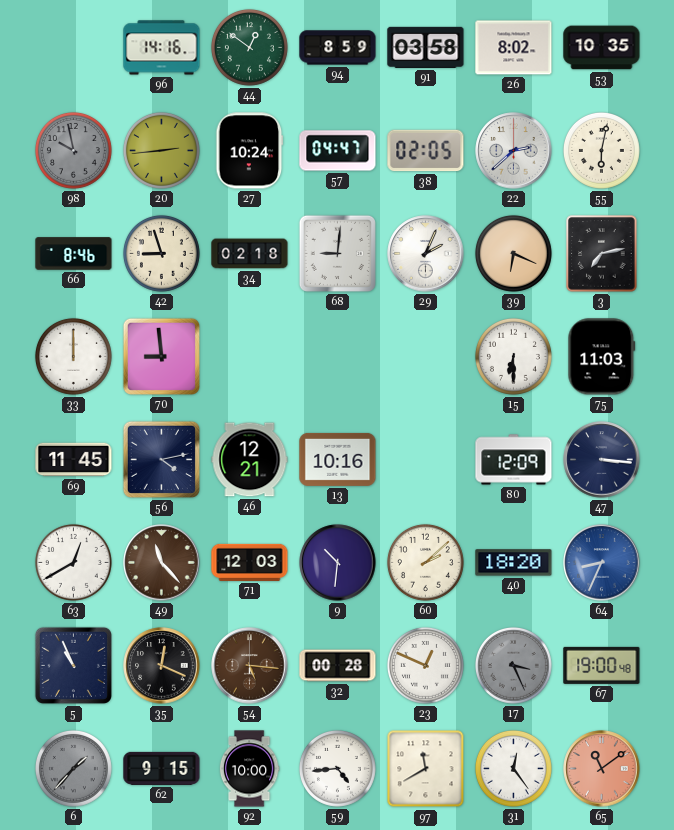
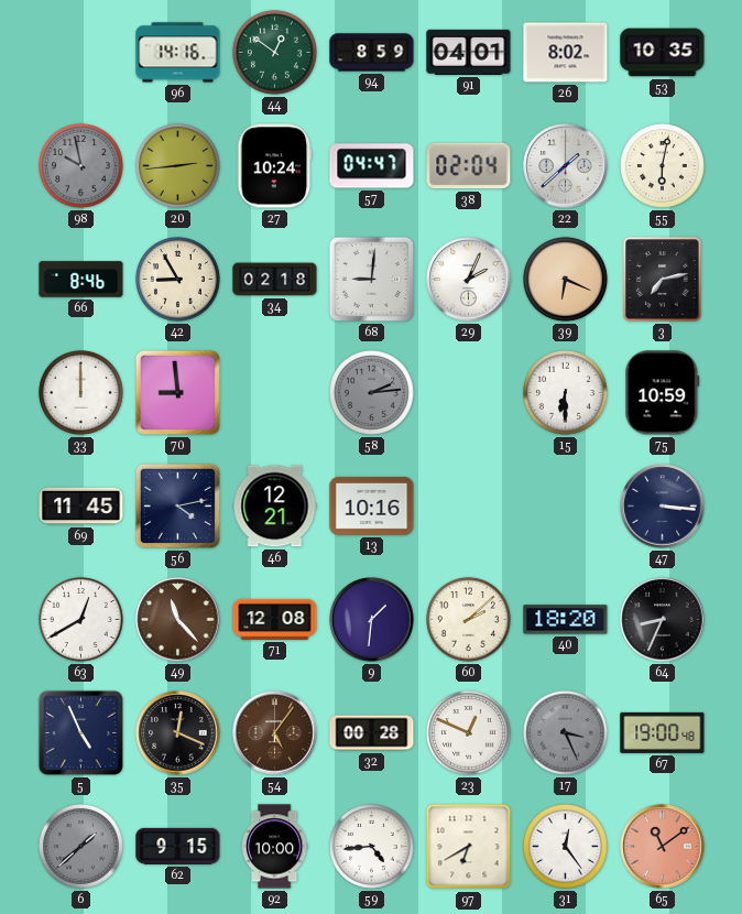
91: 03:58 -> 04:01 (469, 52)
38: 02:05 -> 02:04 (469, 166)
22: 2:38 -> 1:38 (566, 166)
42: 8:57 -> 8:55 (177, 279)
58: none -> 2:14 (371, 392)
75: 11:03 -> 10:59 (663, 393)
80: 12:09 -> none (514, 460)
71: 12:03 -> 12:08 (275, 619)
9: 10:31 -> 1:31 (372, 620)
64 dial: blue -> black (663, 620)
5: 10:56 -> 4:56 (80, 732)
54: 5:16 -> 5:06 (275, 733)
6: 1:37 -> 1:38 (80, 846)
97: 11:40 -> 6:40 (469, 847)
